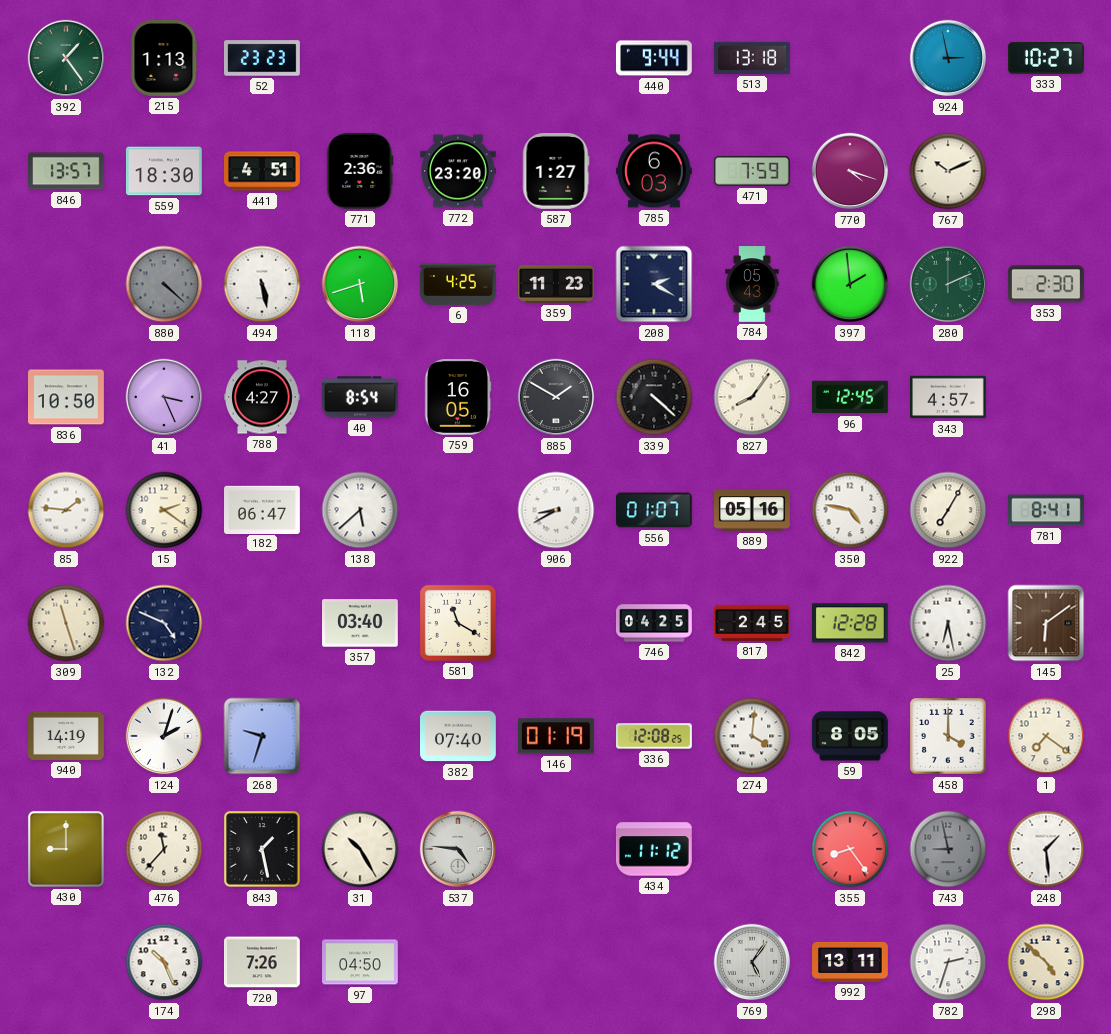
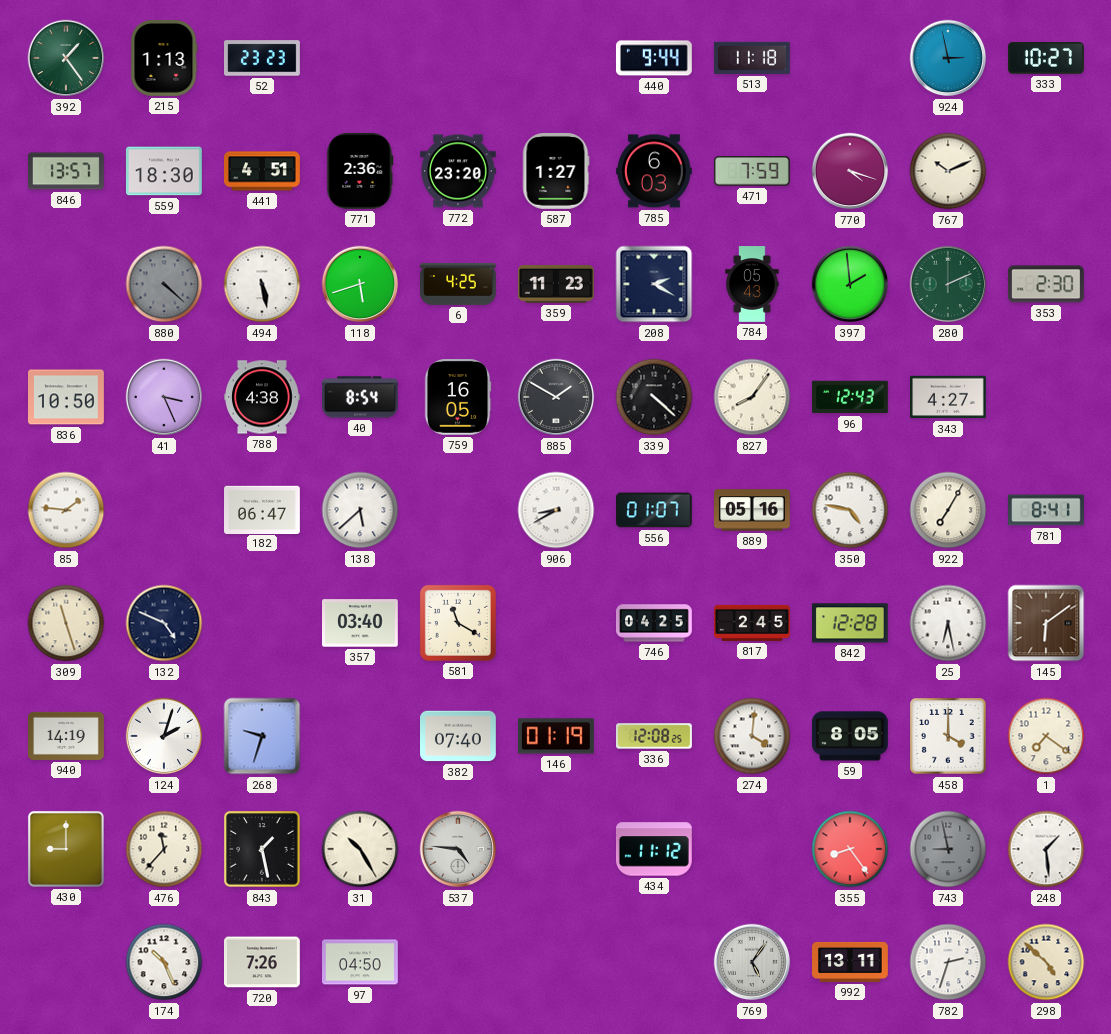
513: 13:18 -> 11:18 (752, 58)
788: 4:27 -> 4:38 (263, 397)
96: 12:45 -> 12:43 (850, 397)
343: 4:57 -> 4:27 (949, 397)
15: 2:21 -> none (164, 510)
